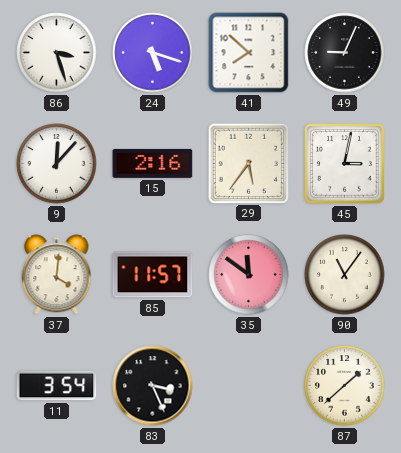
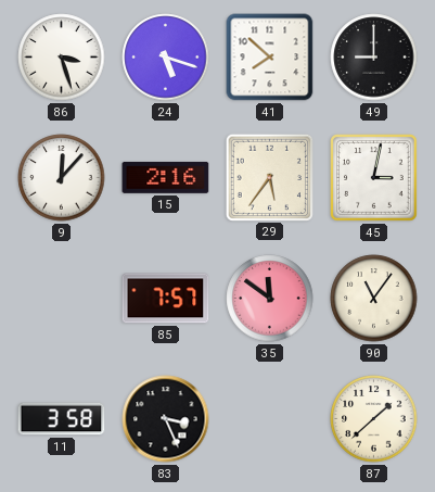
49: 9:04 -> 9:00 (374, 58)
37: 4:01 -> none (57, 275)
85: 11:57 -> 7:57 (166, 299)
11: 3:54 -> 3:58 (62, 419)
